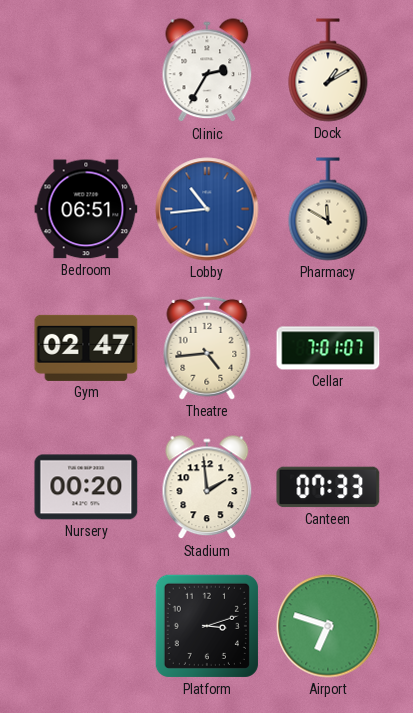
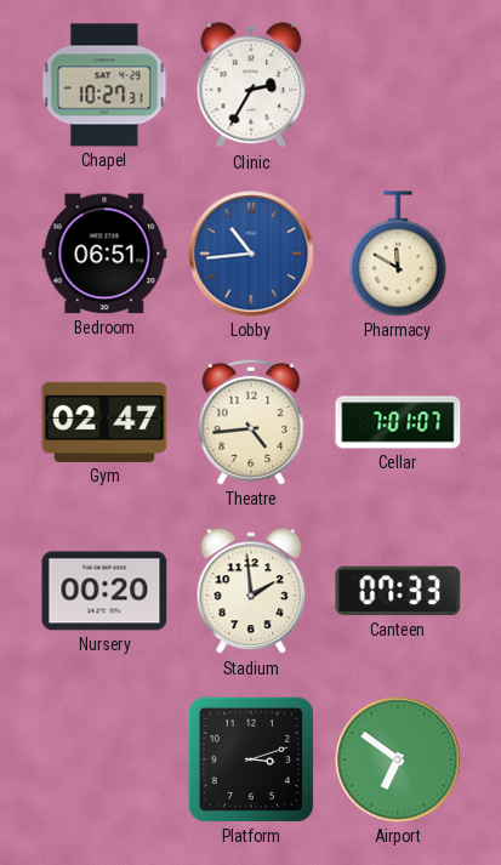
Chapel: none -> 10:27 (104, 85)
Dock: 1:10 -> none (328, 70)
Airport: 6:48 -> 6:51 (398, 759)
